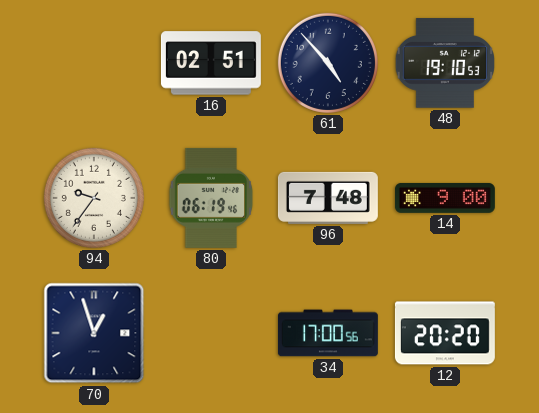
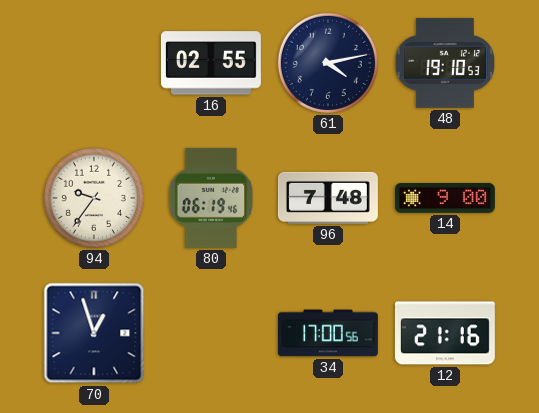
16: 02:51 -> 02:55 (211, 63)
61: 4:53 -> 4:13 (328, 63)
12: 20:20 -> 21:16 (445, 333)
